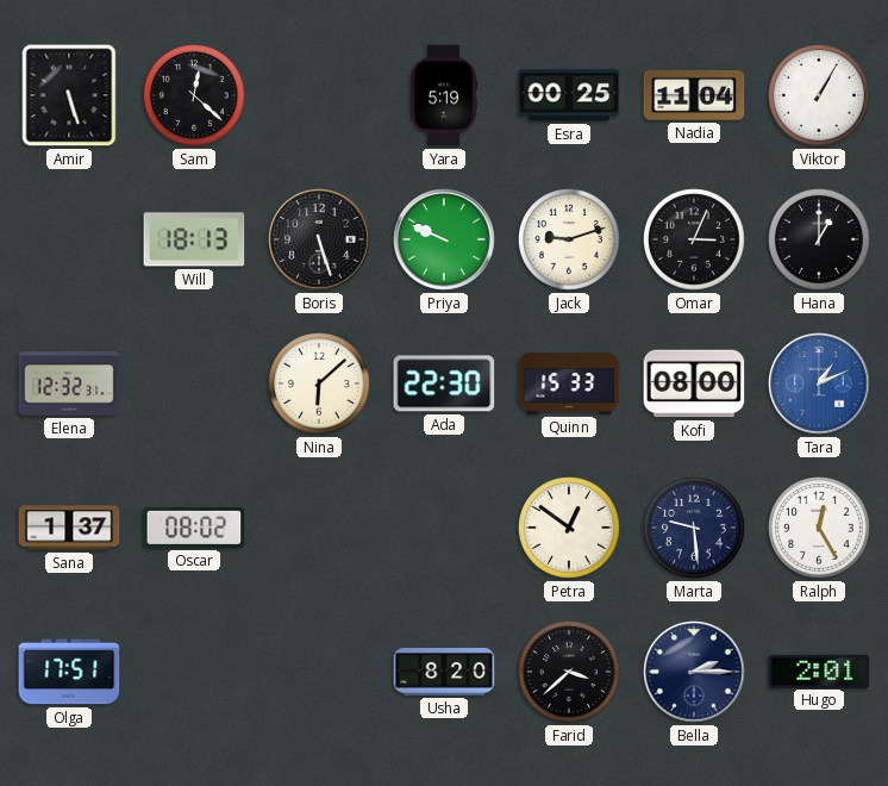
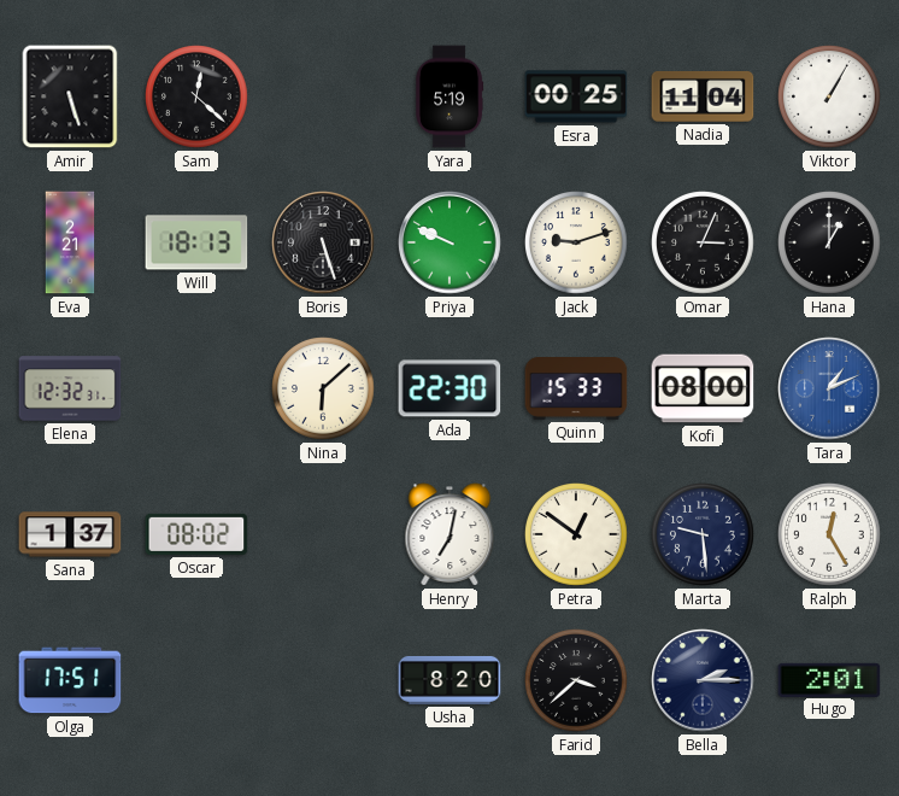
Eva: none -> 2:21 (70, 242)
Henry: none -> 7:02 (449, 534)
